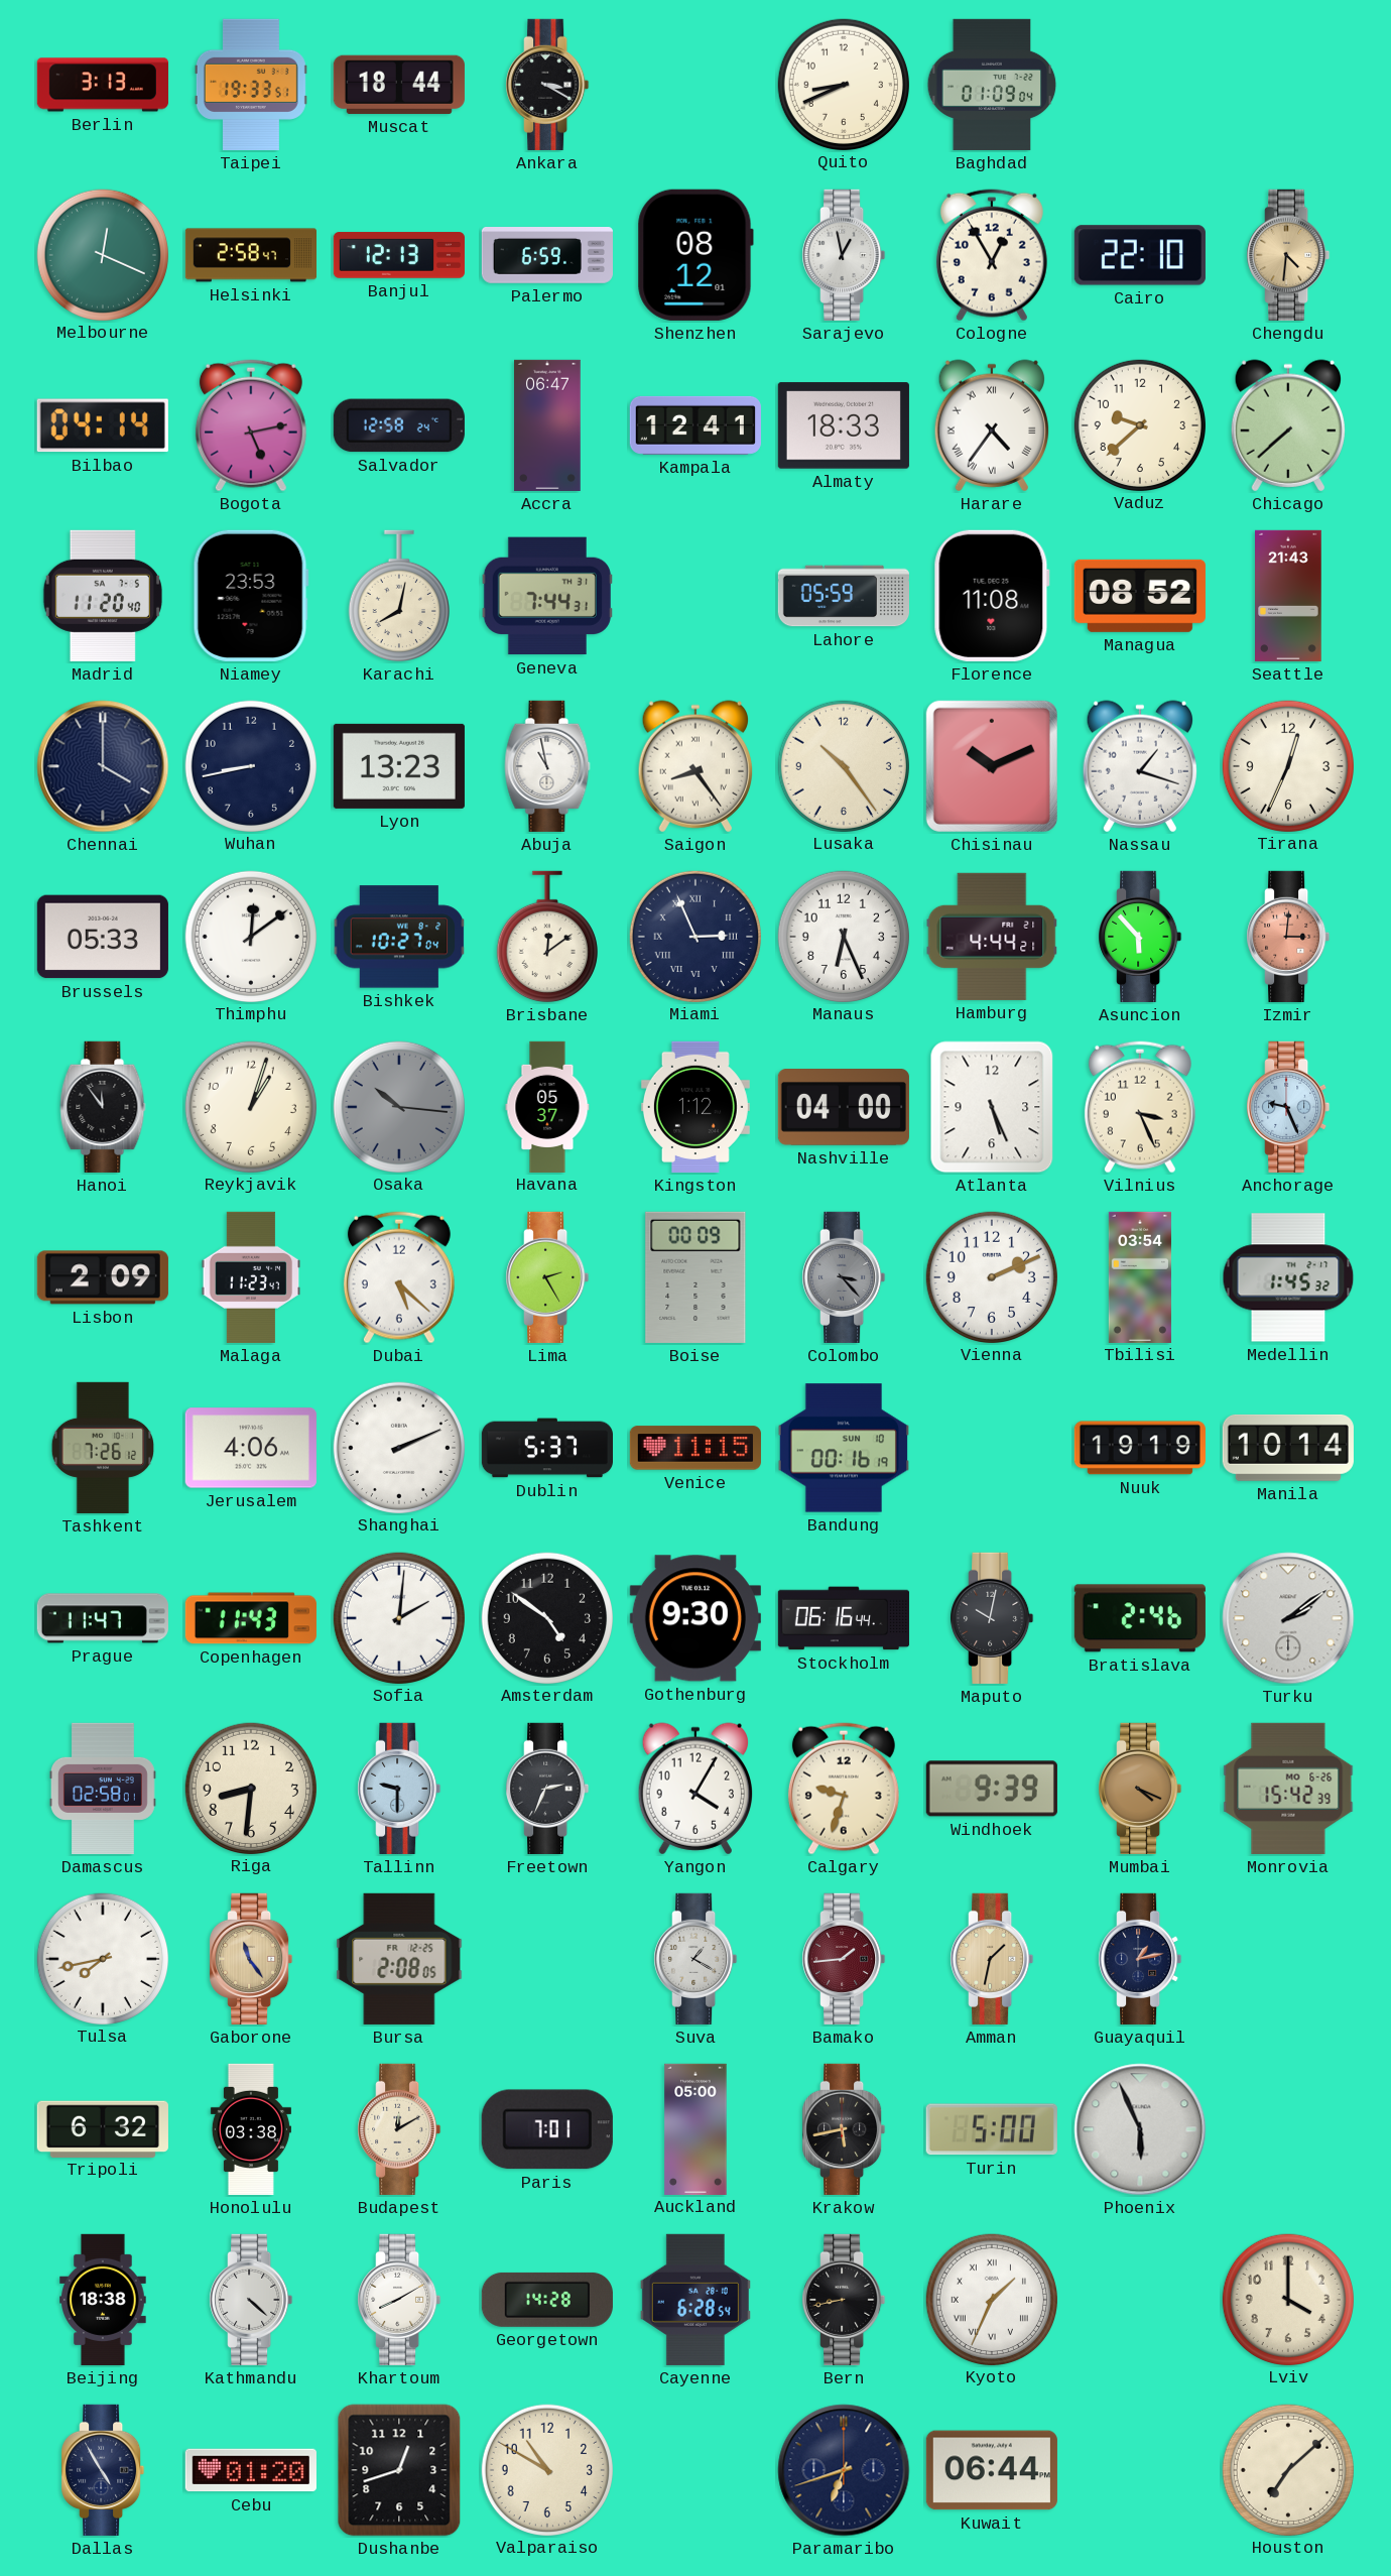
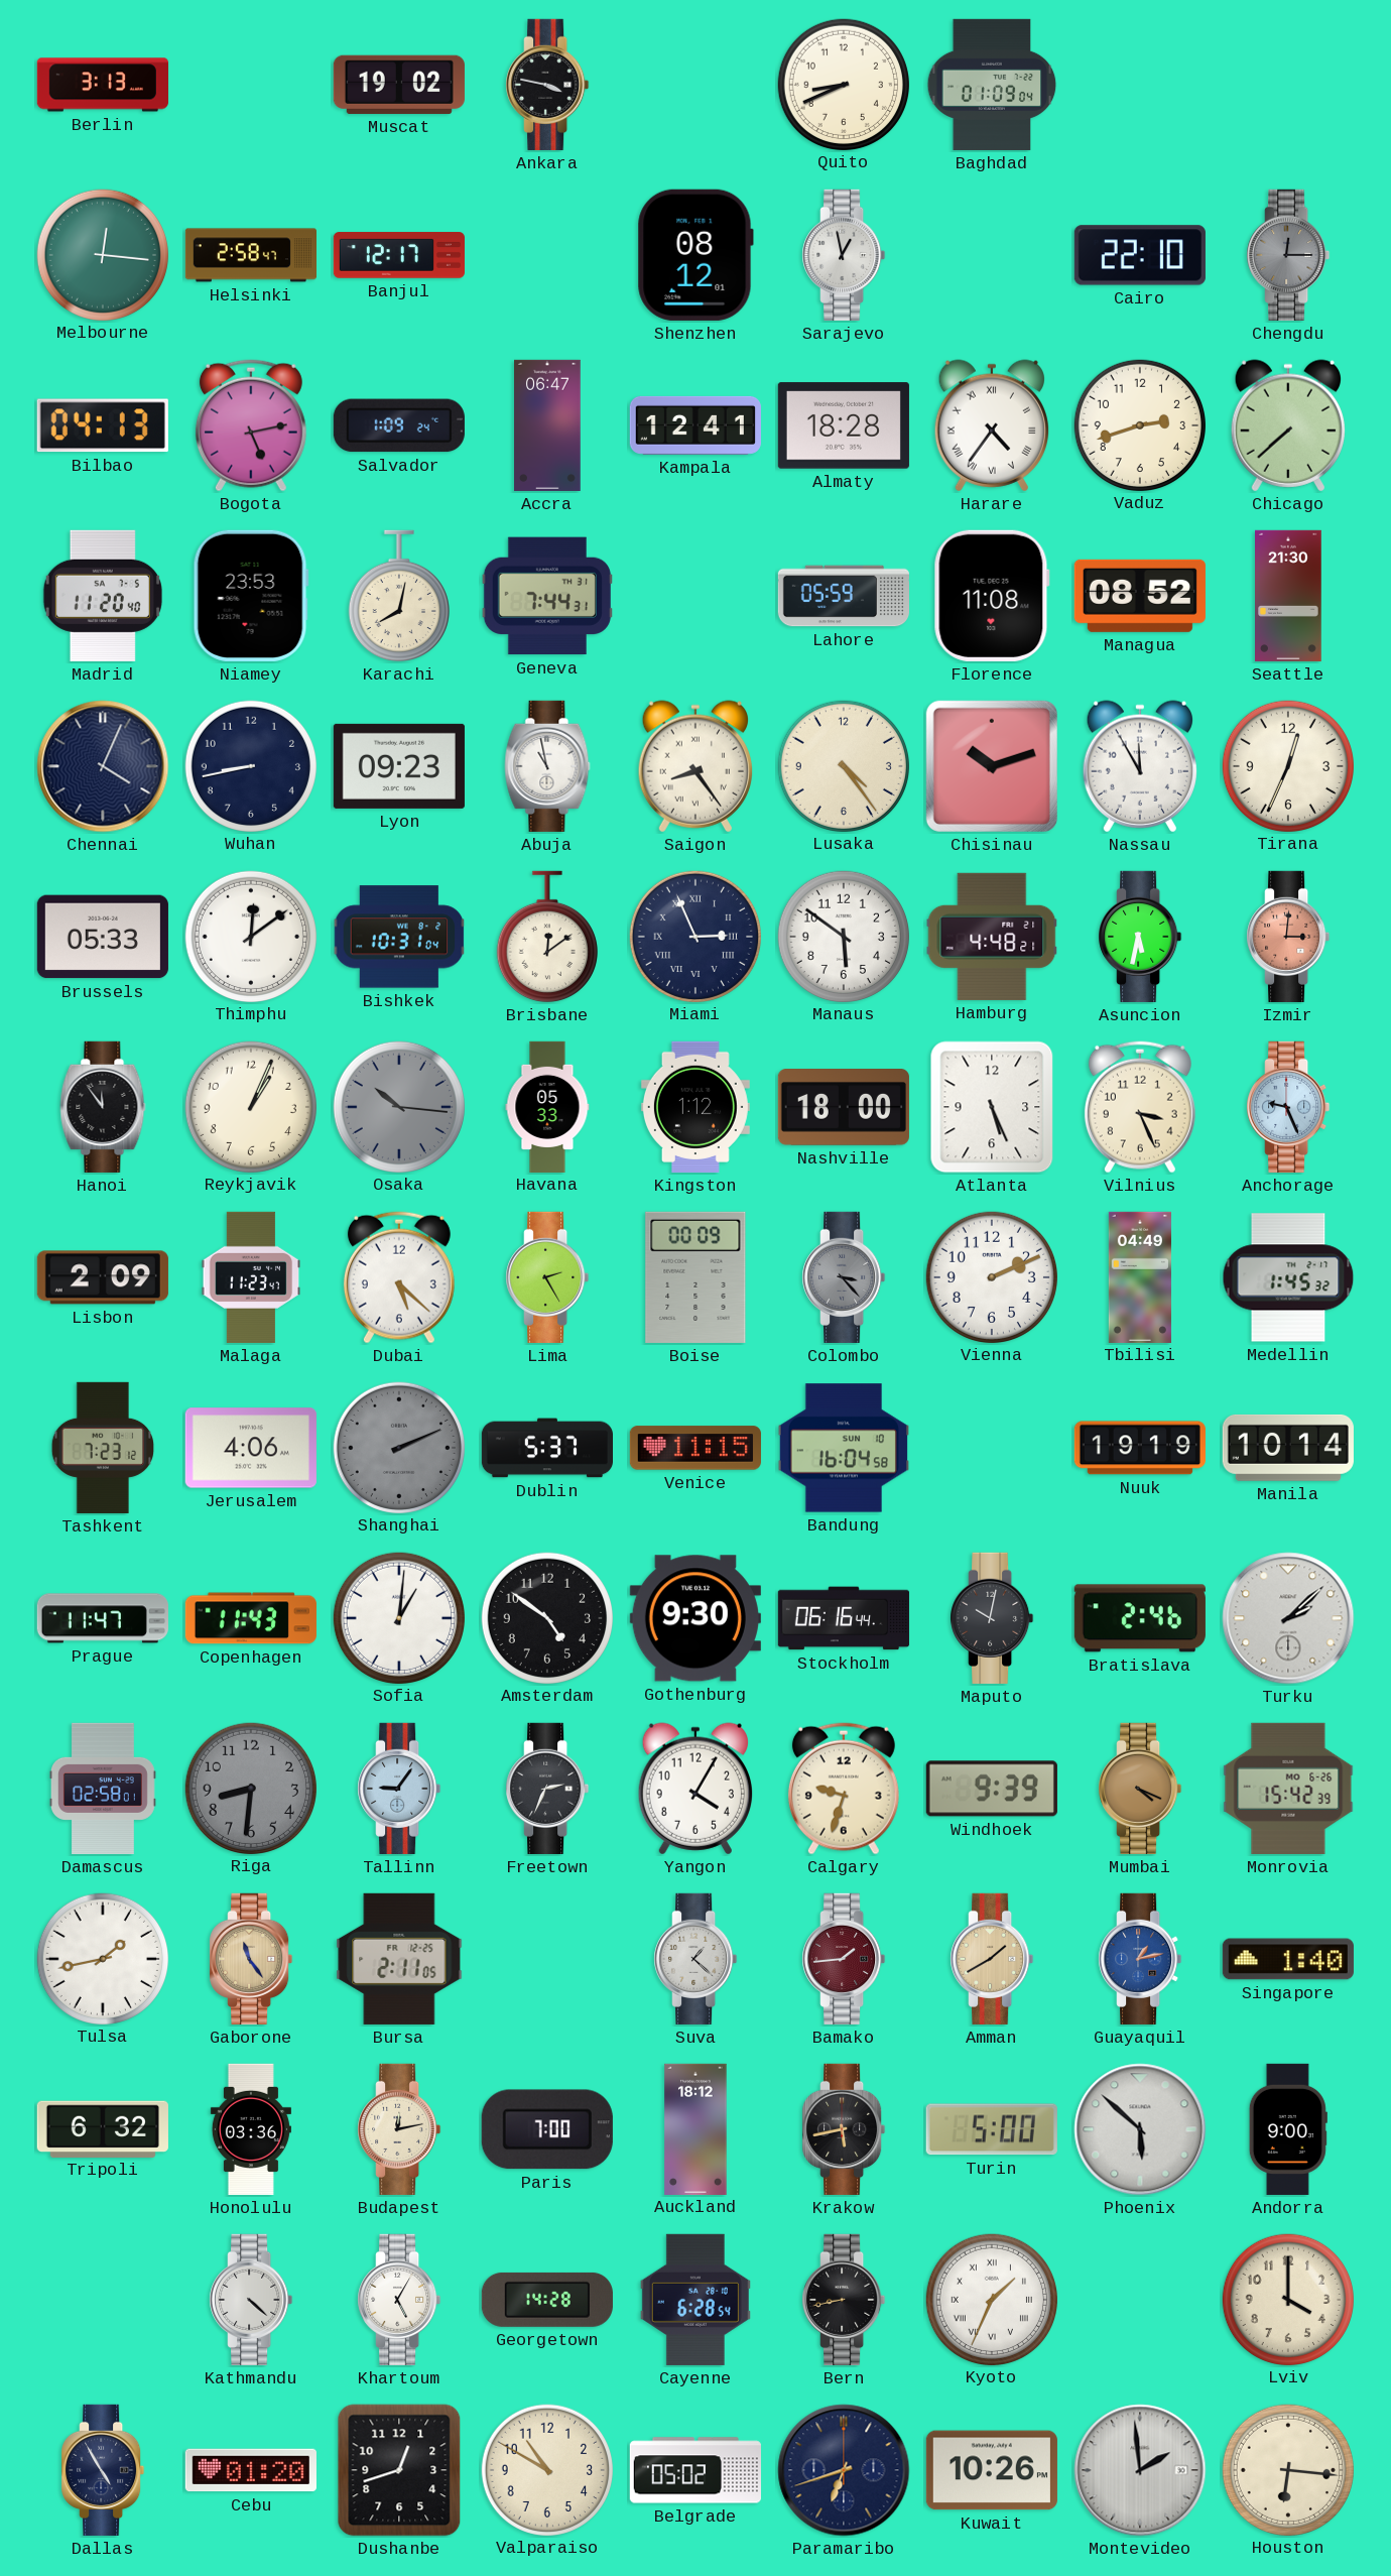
Taipei: 19:33 -> none (251, 85)
Muscat: 18:44 -> 19:02 (399, 85)
Ankara: 3:20 -> 3:47 (547, 85)
Melbourne: 12:19 -> 12:16 (102, 254)
Banjul: 12:13 -> 12:17 (399, 255)
Palermo: 6:59 -> none (547, 256)
Cologne: 12:55 -> none (992, 255)
Chengdu: 4:31 -> 12:15 (1288, 255)
Chengdu dial: champagne -> grey (1288, 255)
Bilbao: 04:14 -> 04:13 (103, 425)
Salvador: 12:58 -> 1:09 (399, 425)
Almaty: 18:33 -> 18:28 (844, 425)
Vaduz: 9:38 -> 2:42 (1139, 424)
Seattle: 21:43 -> 21:30 (1288, 596)
Chennai: 4:00 -> 4:04 (103, 766)
Lyon: 13:23 -> 09:23 (399, 766)
Lusaka: 10:24 -> 4:24 (843, 765)
Chisinau: 10:11 -> 10:12 (992, 766)
Nassau: 1:18 -> 11:55 (1139, 766)
Bishkek: 10:27 -> 10:31 (399, 937)
Manaus: 6:26 -> 5:51 (843, 936)
Hamburg: 4:44 -> 4:48 (992, 937)
Asuncion: 5:53 -> 5:32 (1140, 937)
Reykjavik: 1:03 -> 1:04 (250, 1106)
Havana: 05:37 -> 05:33 (547, 1106)
Nashville: 04:00 -> 18:00 (844, 1108)
Tbilisi: 03:54 -> 04:49 (1139, 1276)
Tashkent: 7:26 -> 7:23 (103, 1448)
Shanghai dial: white -> grey (398, 1447)
Bandung: 00:16 -> 16:04 (844, 1448)
Sofia: 2:01 -> 1:01 (398, 1617)
Turku: 2:09 -> 2:08 (1288, 1618)
Riga dial: cream -> grey (250, 1788)
Tallinn: 9:30 -> 9:06 (399, 1789)
Tulsa: 7:43 -> 1:43 (102, 1958)
Bursa: 2:08 -> 2:11 (399, 1959)
Suva: 1:20 -> 1:22 (695, 1959)
Amman: 1:32 -> 1:40 (992, 1959)
Guayaquil dial: navy -> blue (1140, 1959)
Singapore: none -> 1:40 (1288, 1959)
Honolulu: 03:38 -> 03:36 (251, 2129)
Budapest: 12:10 -> 12:13 (399, 2129)
Paris: 7:01 -> 7:00 (547, 2129)
Auckland: 05:00 -> 18:12 (695, 2128)
Phoenix: 5:56 -> 5:52 (1140, 2129)
Andorra: none -> 9:00 (1288, 2129)
Beijing: 18:38 -> none (103, 2300)
Khartoum: 8:10 -> 5:05 (399, 2300)
Belgrade: none -> 05:02 (695, 2470)
Kuwait: 06:44 -> 10:26 (992, 2470)
Montevideo: none -> 1:59 (1140, 2470)
Houston: 7:08 -> 6:16 (1287, 2469)
